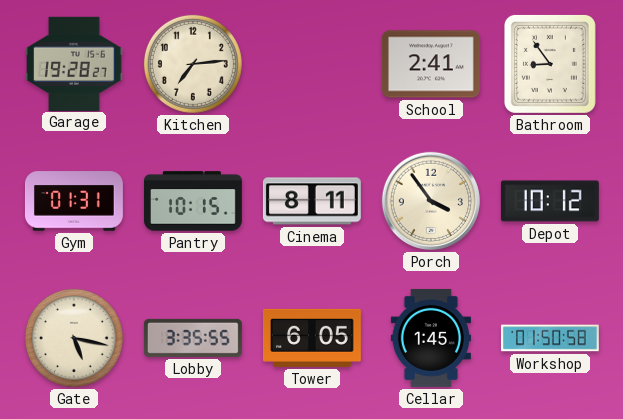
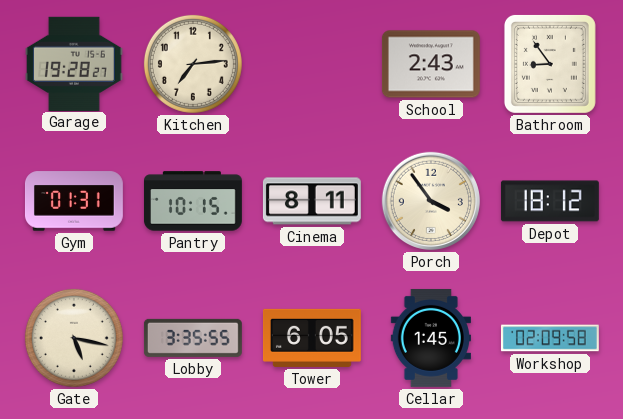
School: 2:41 -> 2:43 (431, 64)
Depot: 10:12 -> 18:12 (550, 201)
Workshop: 01:50 -> 02:09 (550, 338)
